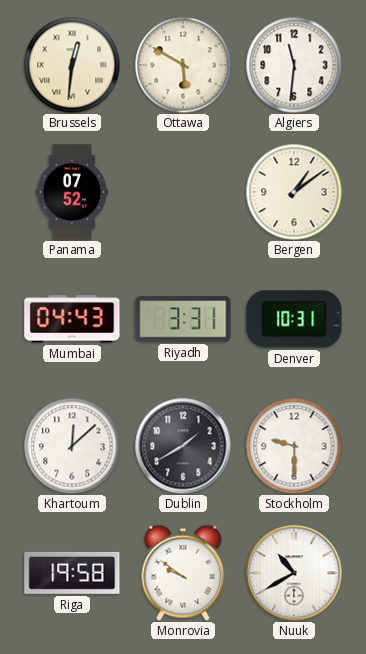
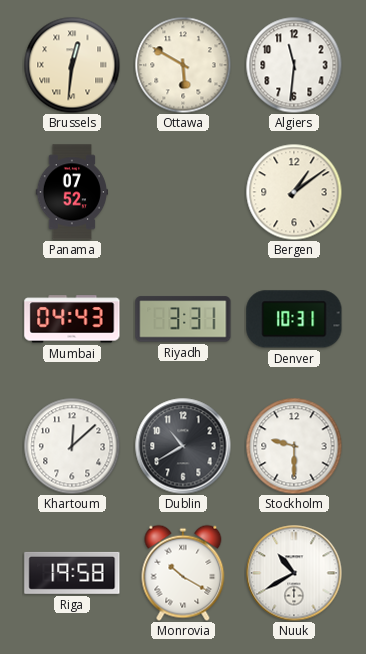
Dublin: 1:40 -> 10:40 (183, 446)
Monrovia: 9:51 -> 10:20 (183, 573)
